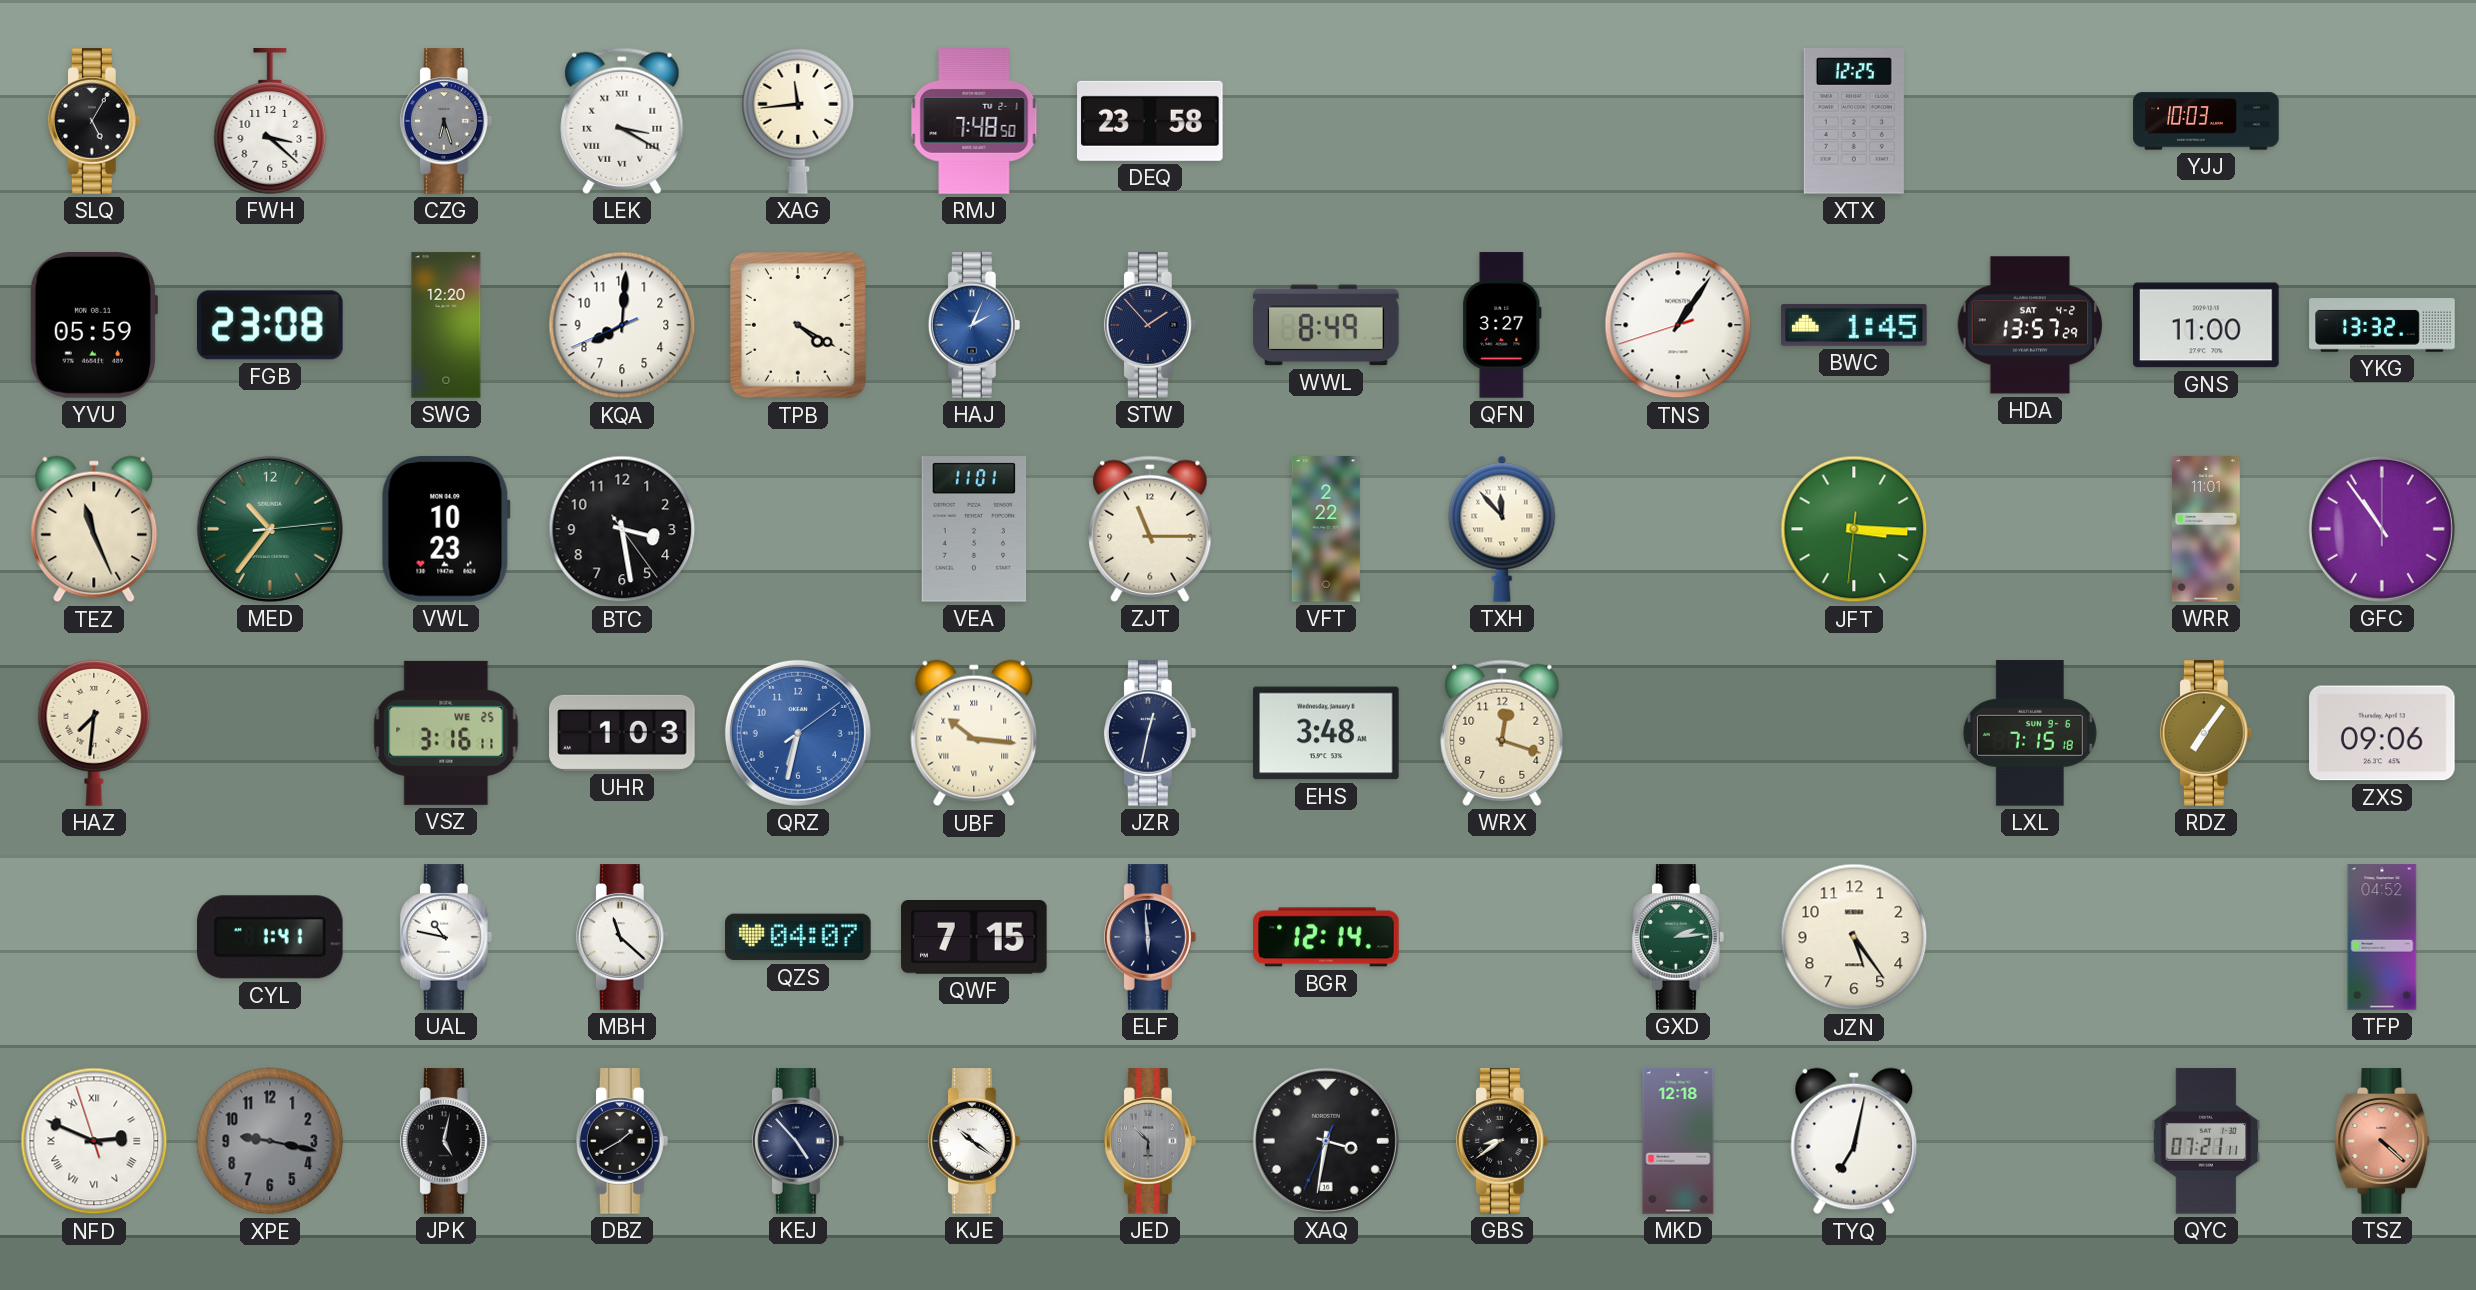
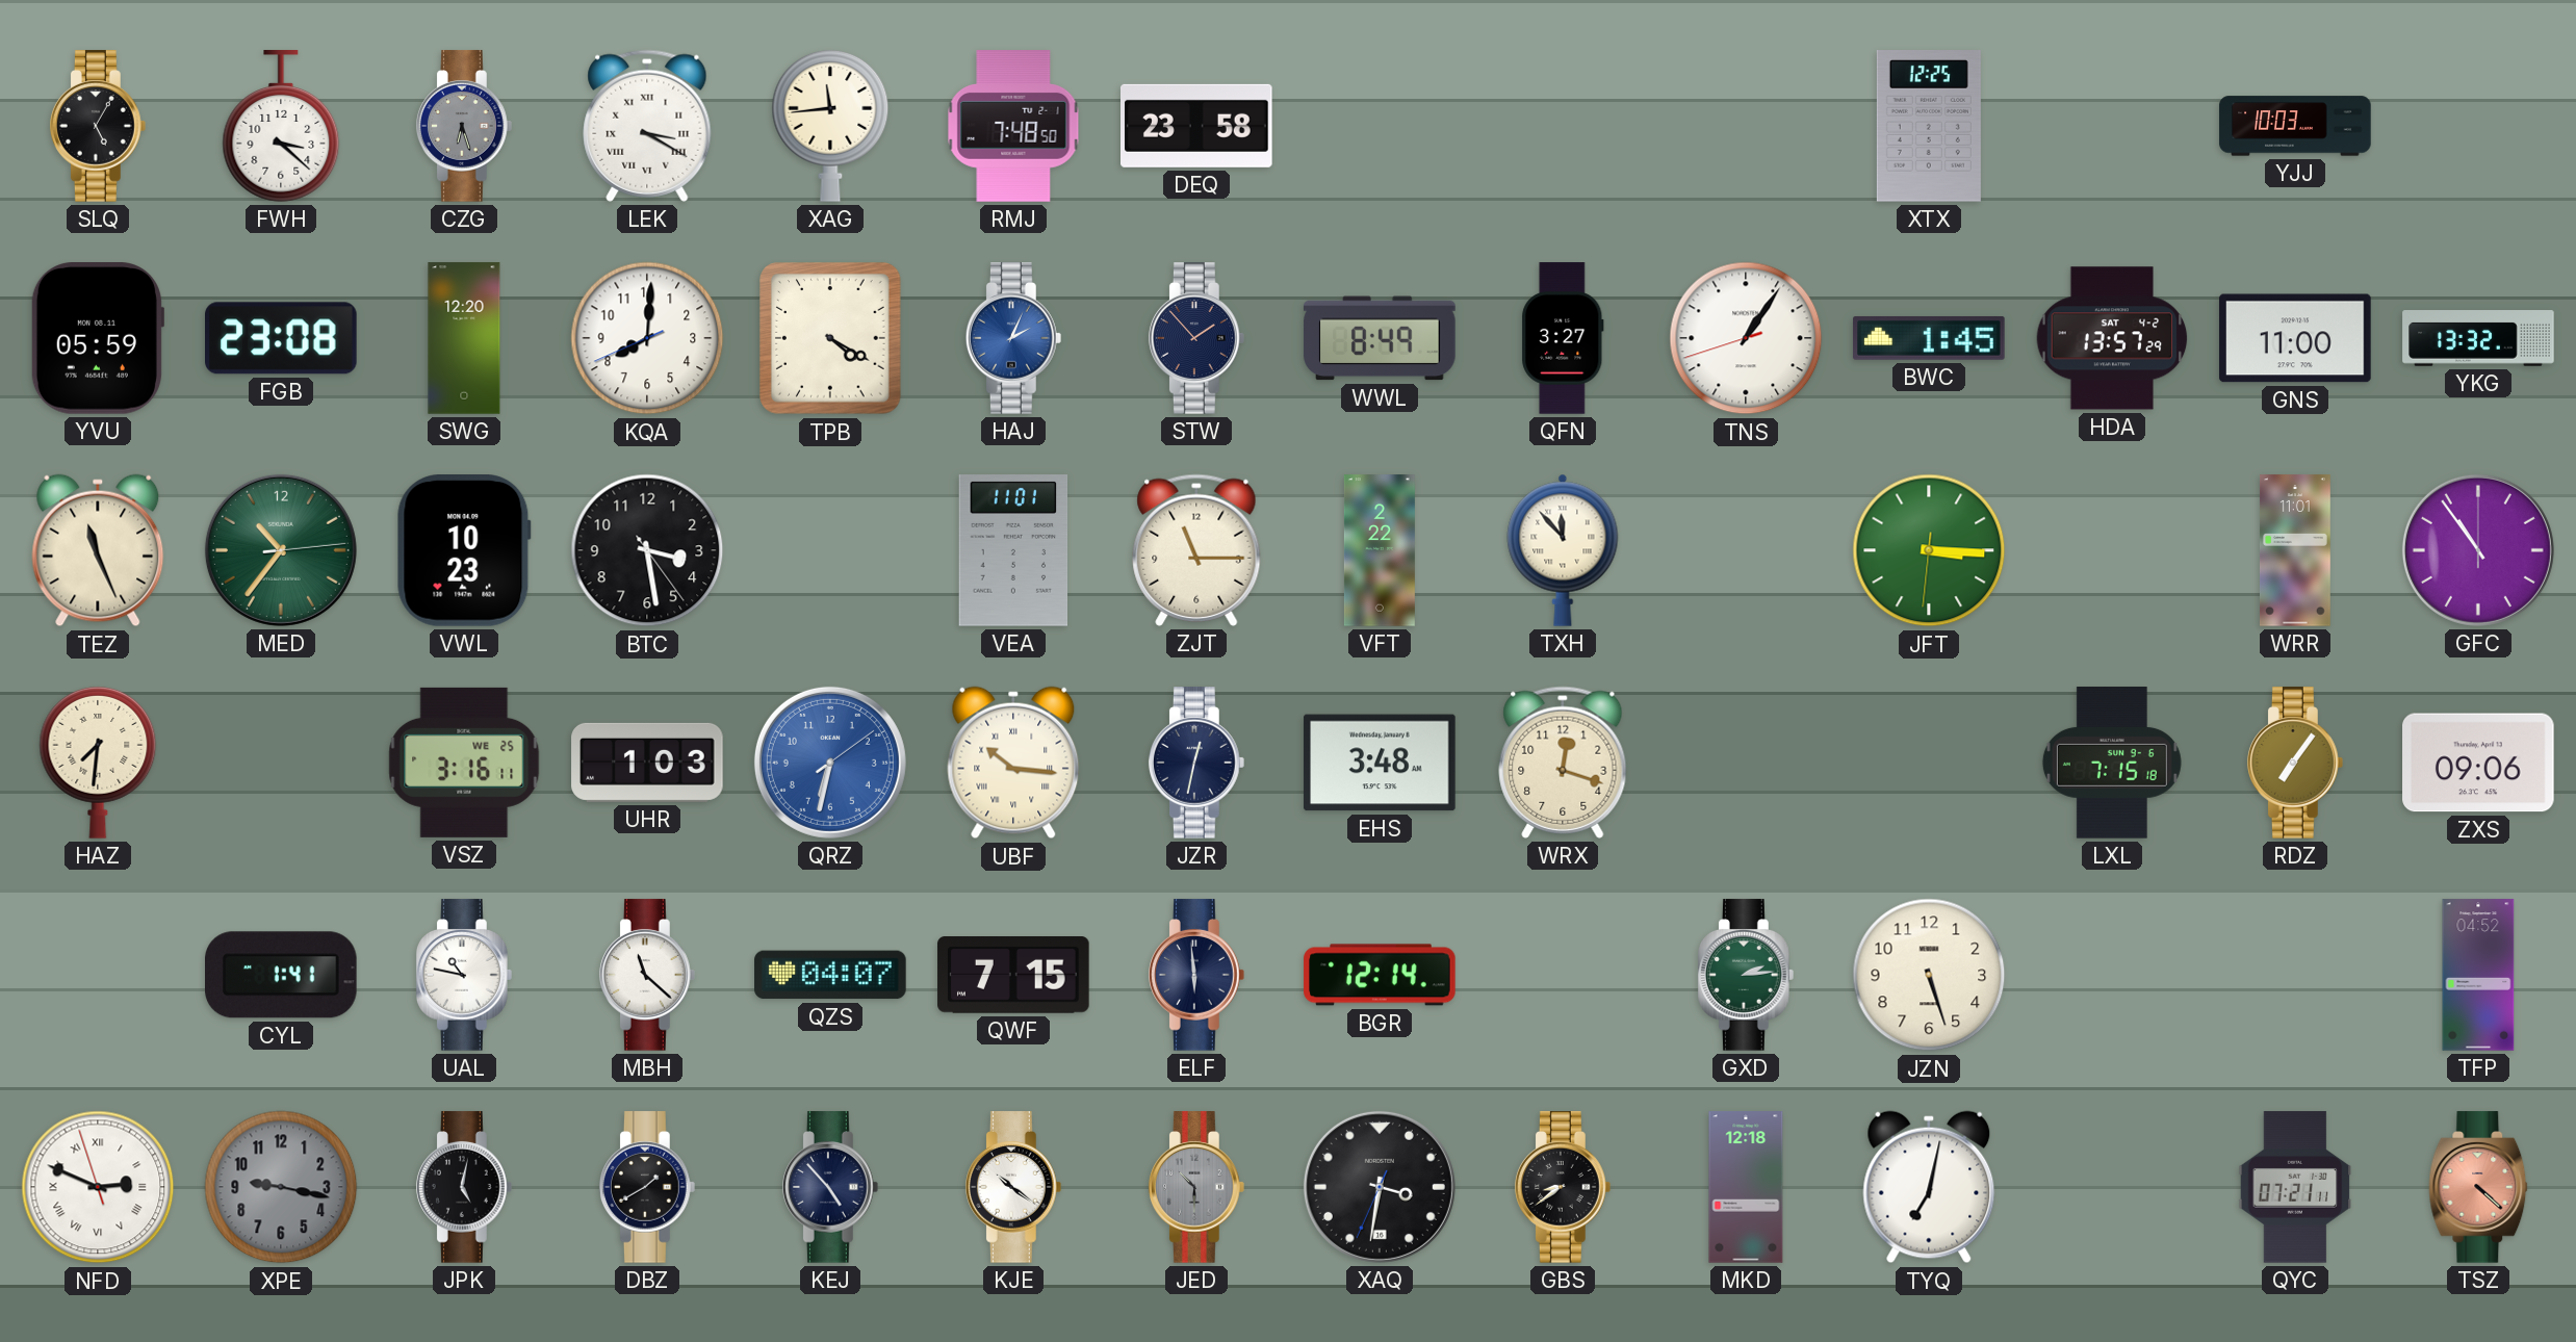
JZN: 5:24 -> 5:27 (1929, 975)
